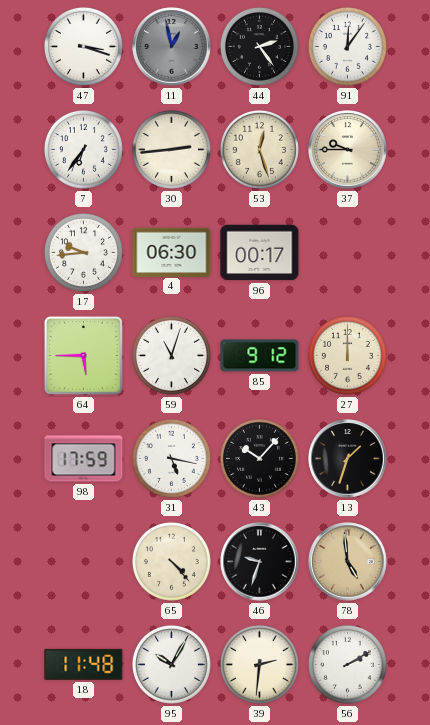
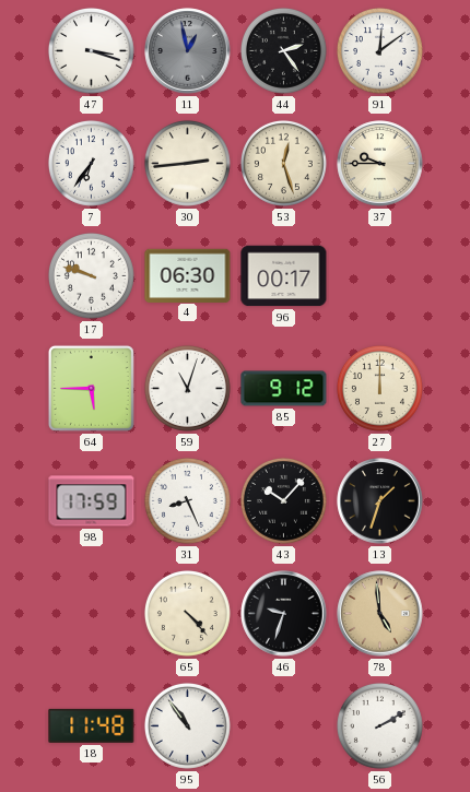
91: 12:06 -> 12:09 (379, 50)
17: 9:44 -> 9:48 (91, 275)
31: 5:17 -> 8:26 (187, 500)
95: 10:05 -> 10:54 (187, 725)
39: 2:31 -> none (259, 664)
